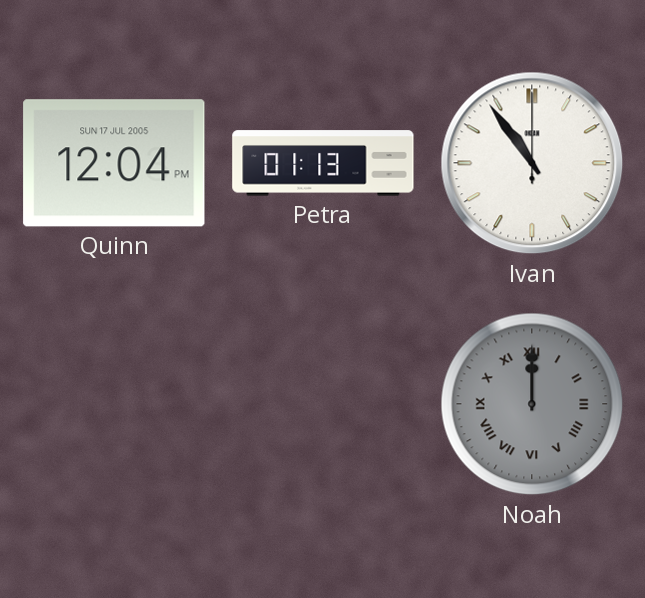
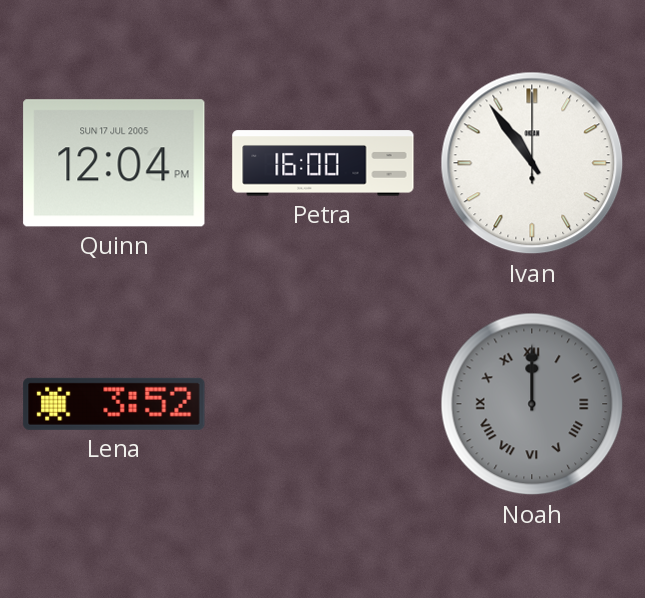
Petra: 01:13 -> 16:00 (323, 163)
Lena: none -> 3:52 (114, 404)
